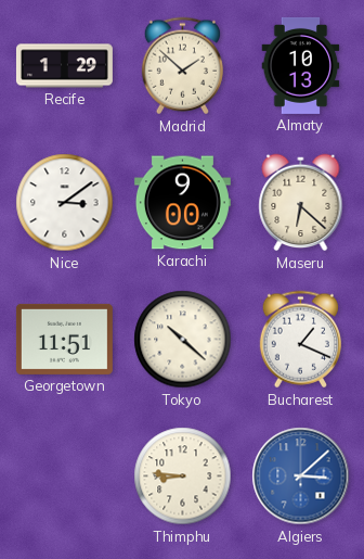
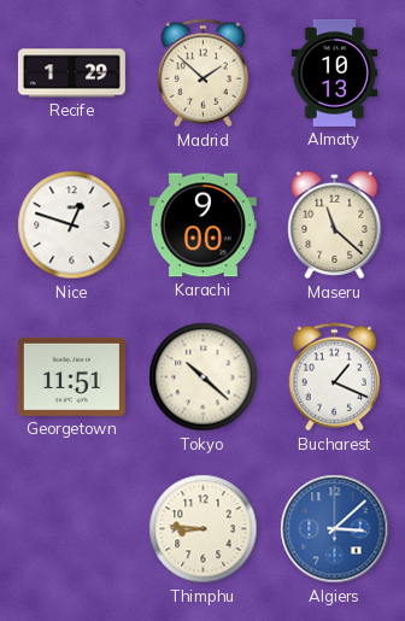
Nice: 3:09 -> 12:48 (72, 225)
Maseru: 6:22 -> 11:22 (335, 225)
